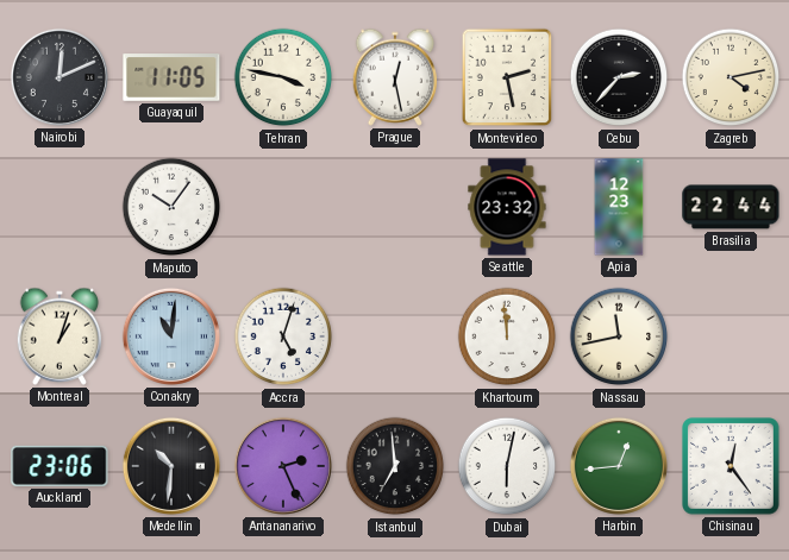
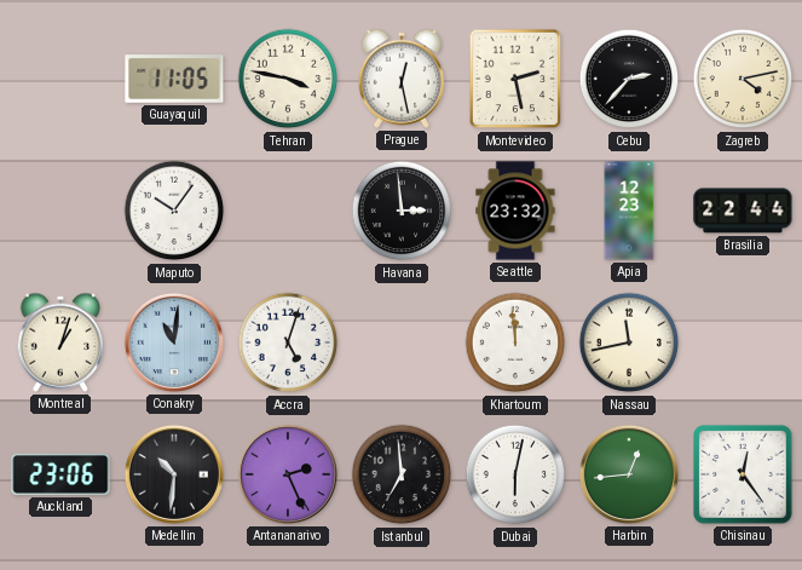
Nairobi: 12:11 -> none (60, 77)
Havana: none -> 2:59 (402, 211)
